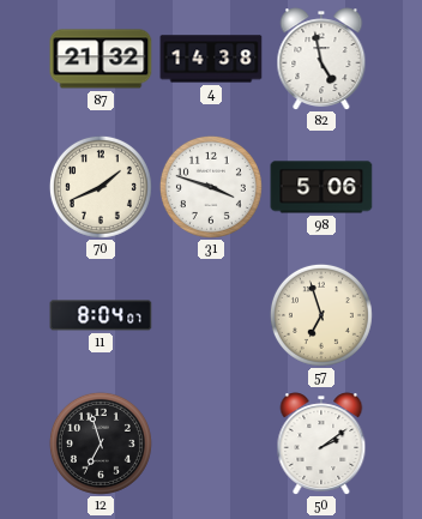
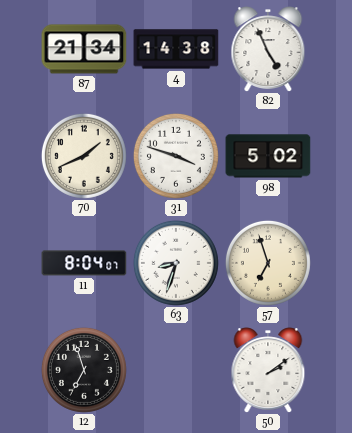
87: 21:32 -> 21:34 (84, 49)
82: 4:58 -> 4:56 (268, 49)
98: 5:06 -> 5:02 (268, 156)
63: none -> 8:33 (176, 263)
